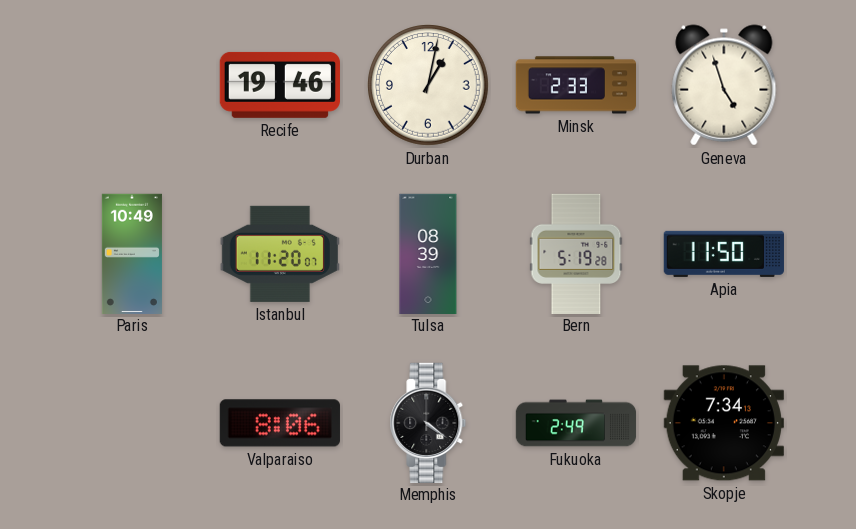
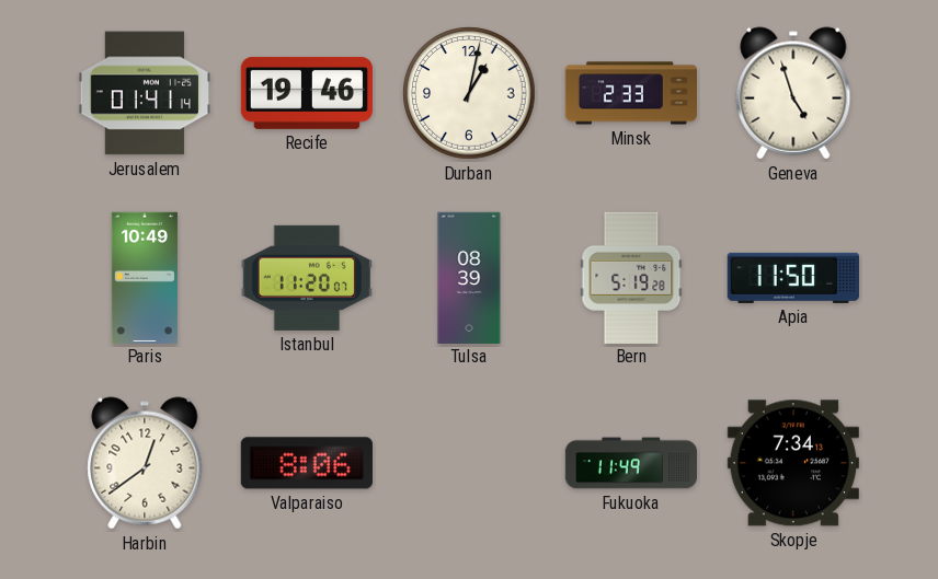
Jerusalem: none -> 01:41 (144, 93)
Harbin: none -> 12:39 (145, 463)
Memphis: 4:21 -> none (428, 422)
Fukuoka: 2:49 -> 11:49 (631, 463)
